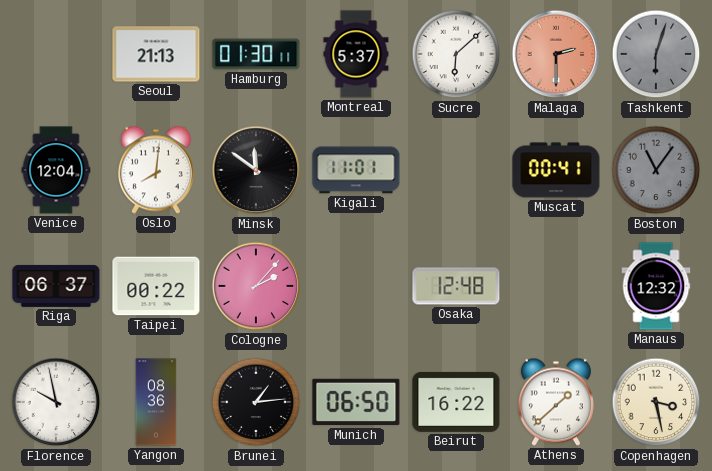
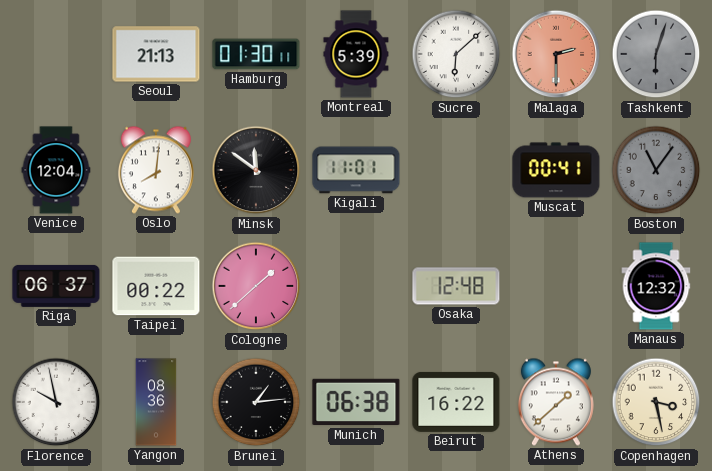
Montreal: 5:37 -> 5:39 (356, 54)
Cologne: 2:07 -> 1:38 (256, 286)
Munich: 06:50 -> 06:38 (356, 402)
